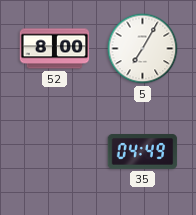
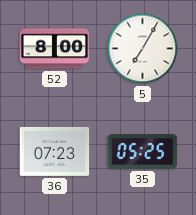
36: none -> 07:23 (55, 151)
35: 04:49 -> 05:25 (143, 151)
